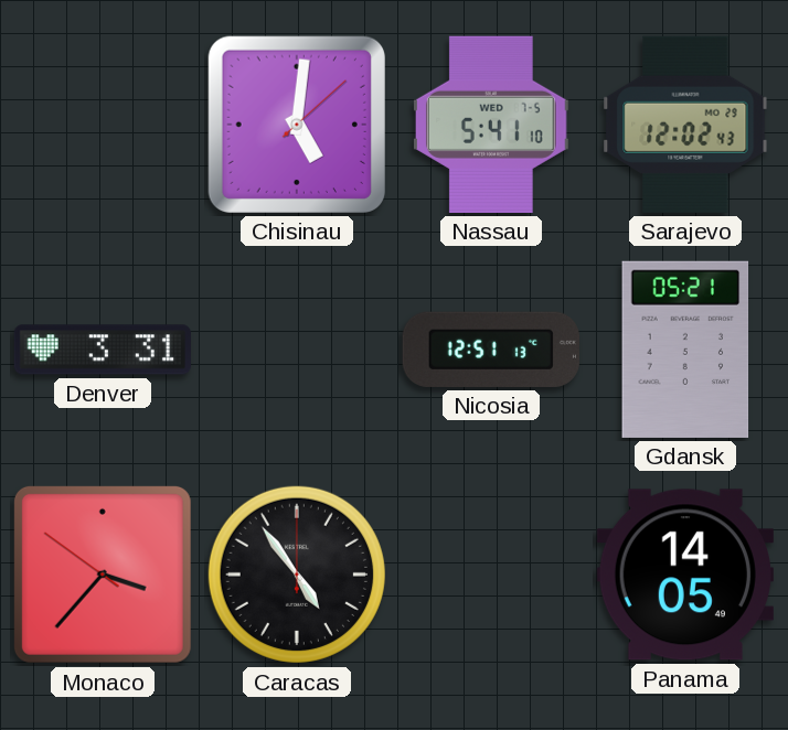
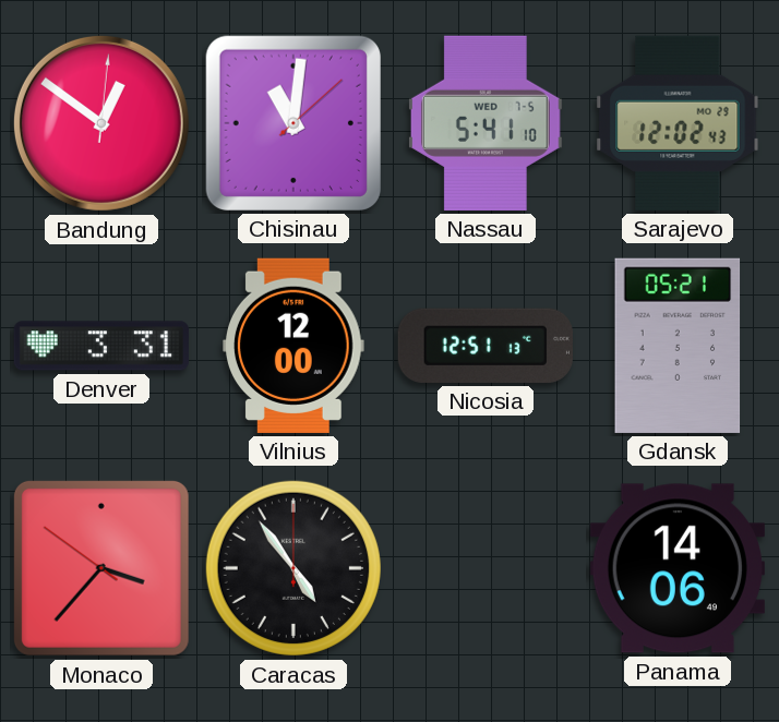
Bandung: none -> 12:51 (101, 123)
Chisinau: 5:01 -> 11:01 (293, 123)
Vilnius: none -> 12:00 (295, 346)
Panama: 14:05 -> 14:06 (678, 568)
